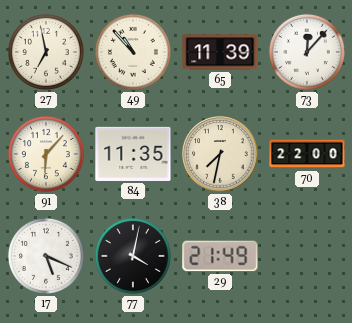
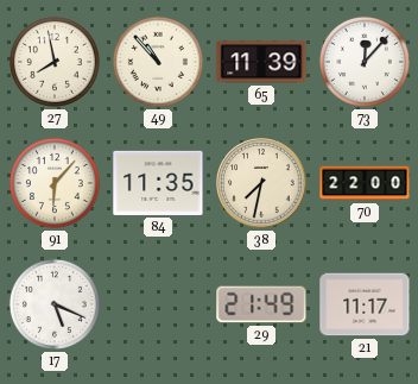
27: 6:58 -> 7:58 (55, 62)
77: 4:02 -> none (133, 256)
21: none -> 11:17 (365, 304)
